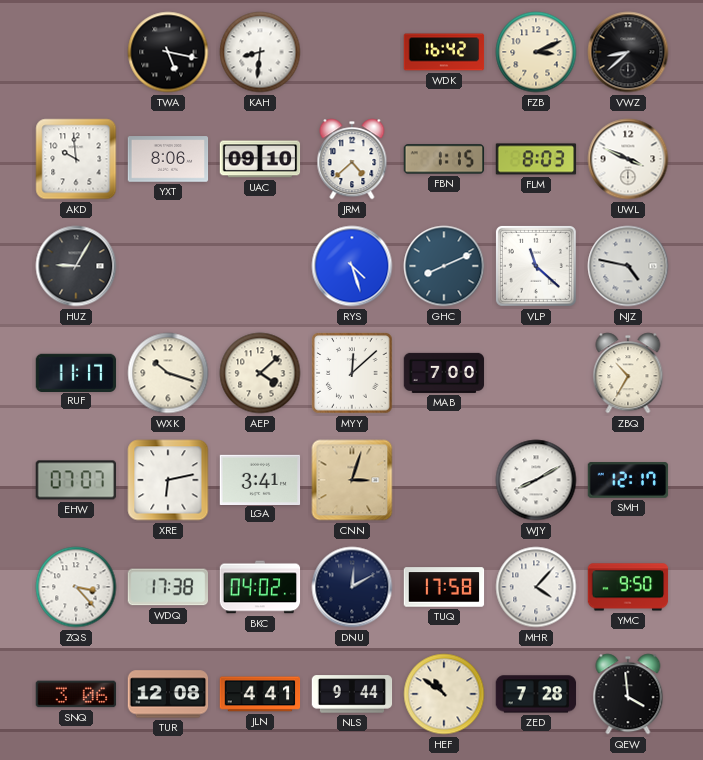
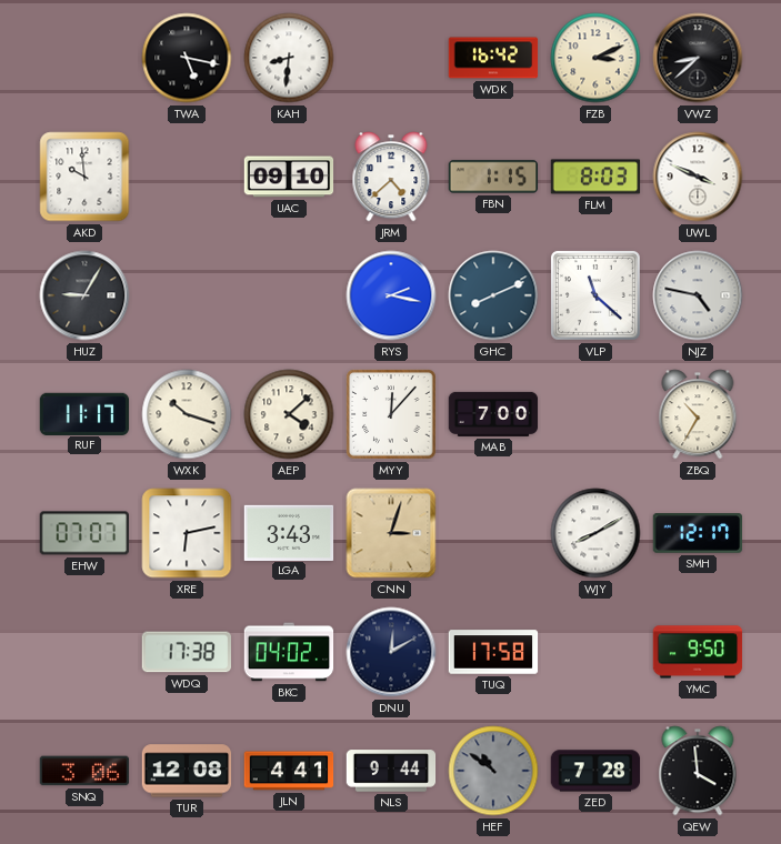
YXT: 8:06 -> none (168, 159)
RYS: 4:27 -> 2:17 (391, 295)
MYY: 12:08 -> 12:07 (391, 414)
LGA: 3:41 -> 3:43 (289, 532)
ZQS: 3:23 -> none (76, 587)
MHR: 4:07 -> none (536, 587)
HEF dial: cream -> grey (493, 771)
